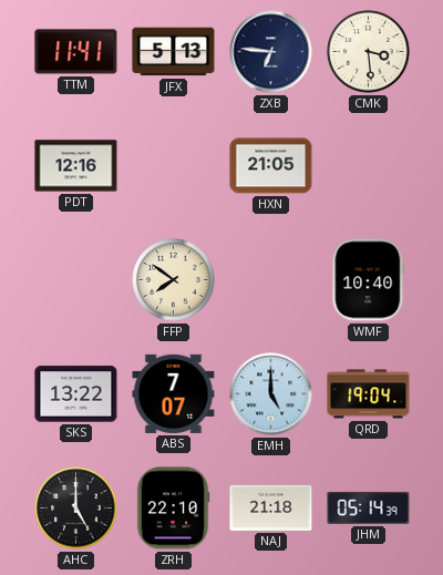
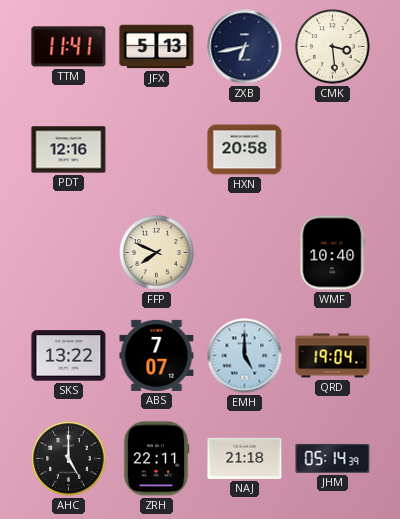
ZXB: 6:46 -> 6:43 (245, 47)
HXN: 21:05 -> 20:58 (245, 150)
FFP: 7:51 -> 7:49 (157, 253)
ZRH: 22:10 -> 22:11 (156, 459)
